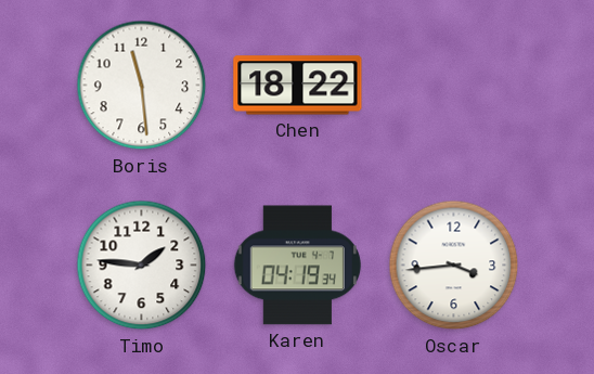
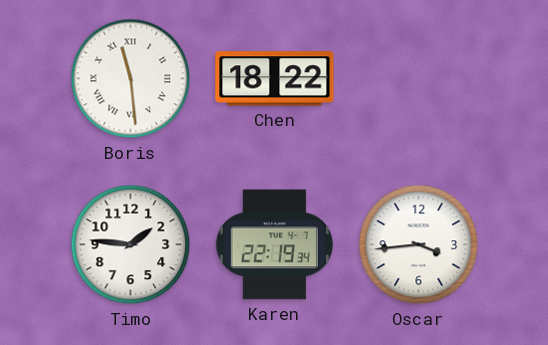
Boris numerals: Arabic -> Roman (131, 79)
Karen: 04:19 -> 22:19 (274, 245)
